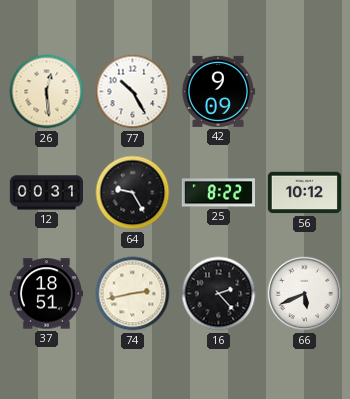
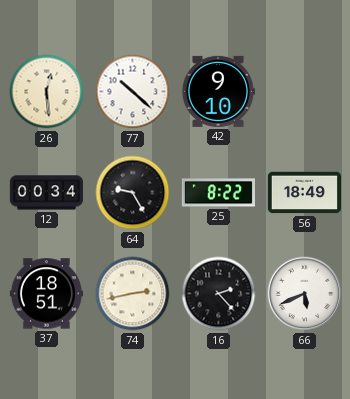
77: 10:25 -> 10:22 (133, 92)
42: 9:09 -> 9:10 (218, 91)
12: 00:31 -> 00:34 (46, 193)
56: 10:12 -> 18:49 (304, 193)
